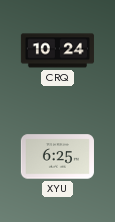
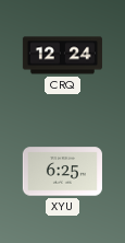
CRQ: 10:24 -> 12:24 (62, 56)
